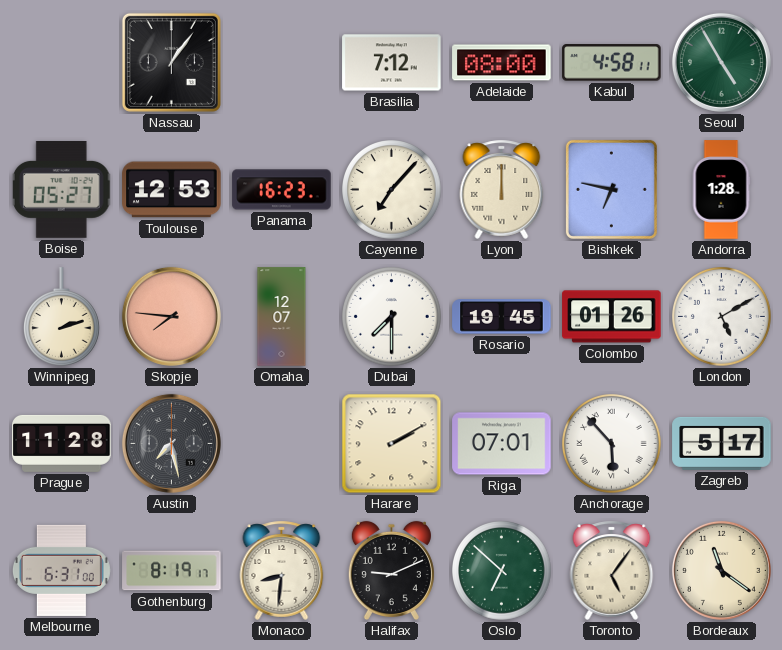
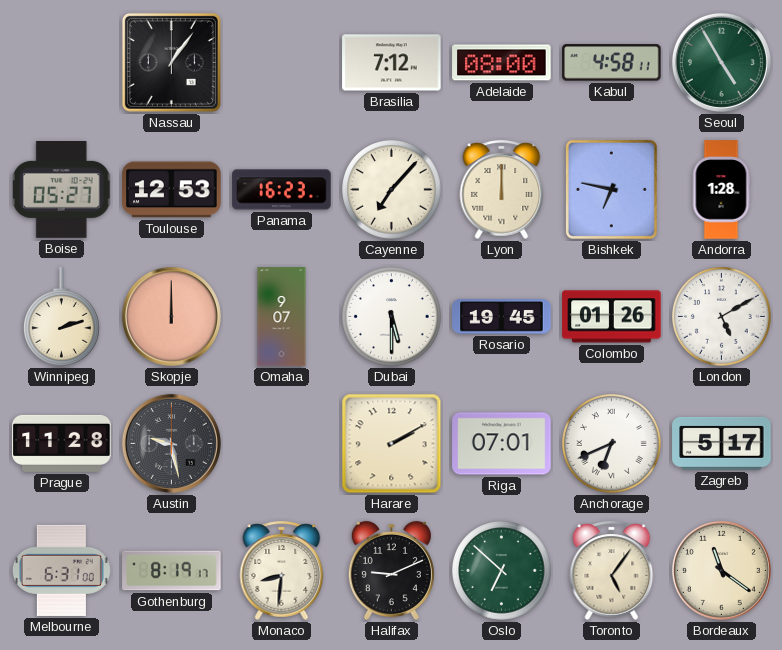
Skopje: 7:46 -> 12:00 (171, 316)
Omaha: 12:07 -> 9:07 (282, 317)
Dubai: 7:30 -> 5:30 (392, 317)
Austin: 7:28 -> 9:28 (171, 443)
Anchorage: 5:53 -> 6:41 (612, 444)
